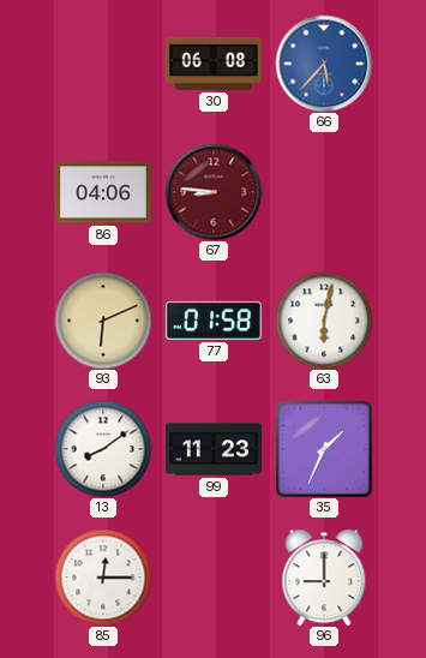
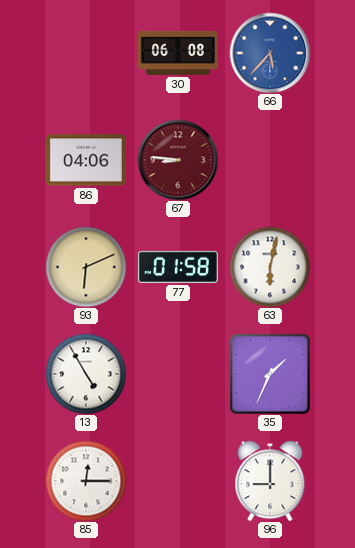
13: 8:09 -> 4:55 (86, 374)
99: 11:23 -> none (214, 449)
